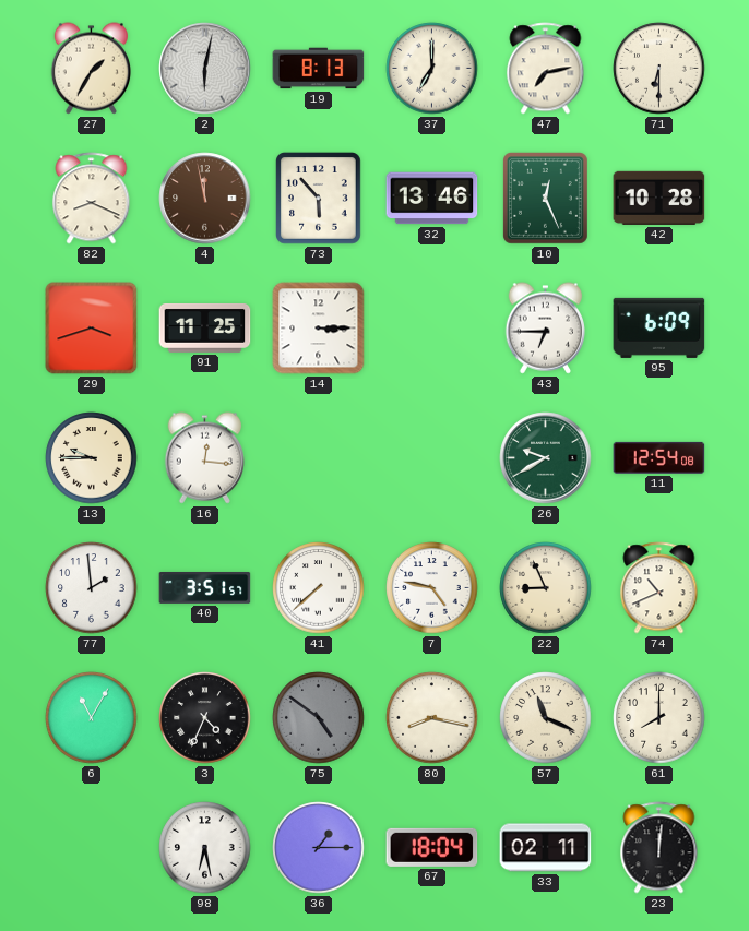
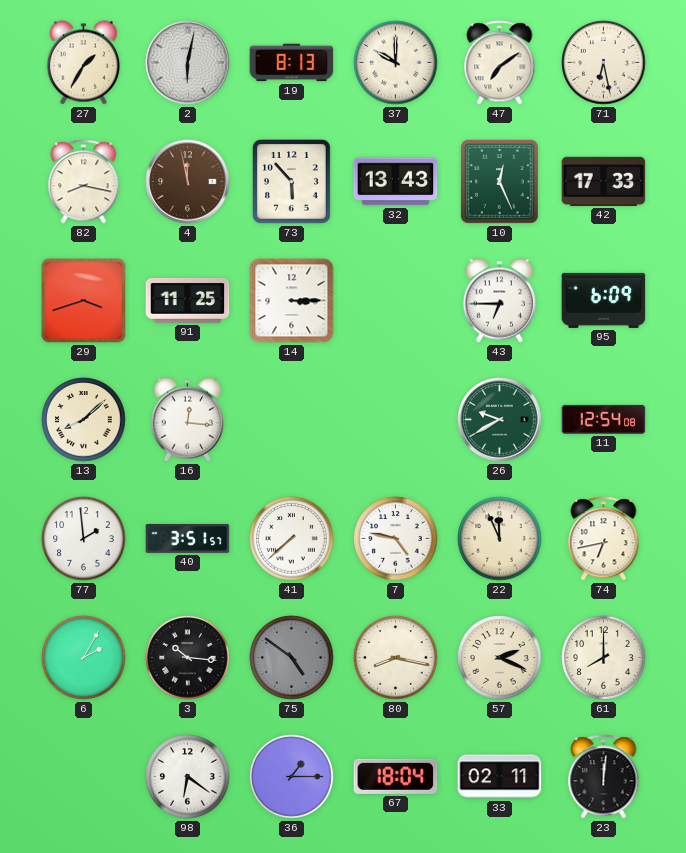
37: 7:00 -> 10:00 (396, 63)
47: 7:13 -> 7:09 (500, 63)
71: 6:30 -> 6:28 (604, 63)
82: 8:19 -> 8:17 (84, 182)
32: 13:46 -> 13:43 (396, 182)
42: 10:28 -> 17:33 (604, 181)
13: 9:45 -> 8:08 (84, 420)
22: 8:56 -> 11:56 (500, 539)
74: 10:41 -> 6:43 (604, 539)
6: 11:05 -> 2:05 (84, 658)
3: 4:34 -> 10:16 (188, 658)
57: 11:19 -> 2:19 (500, 658)
98: 6:28 -> 6:21 (188, 777)
